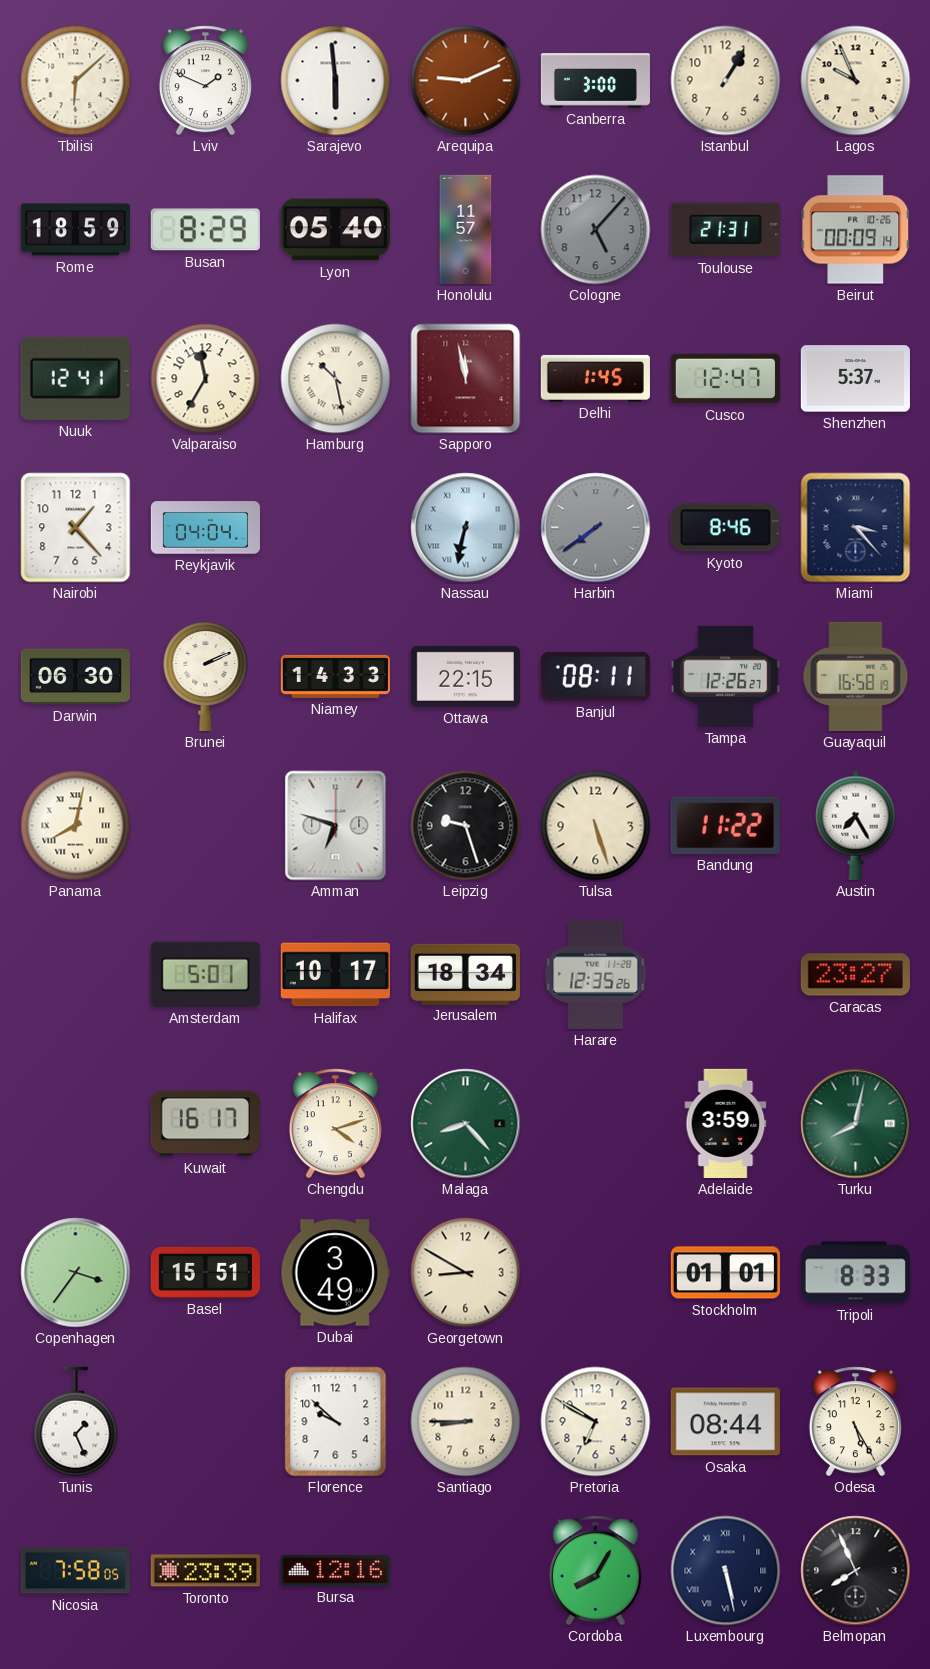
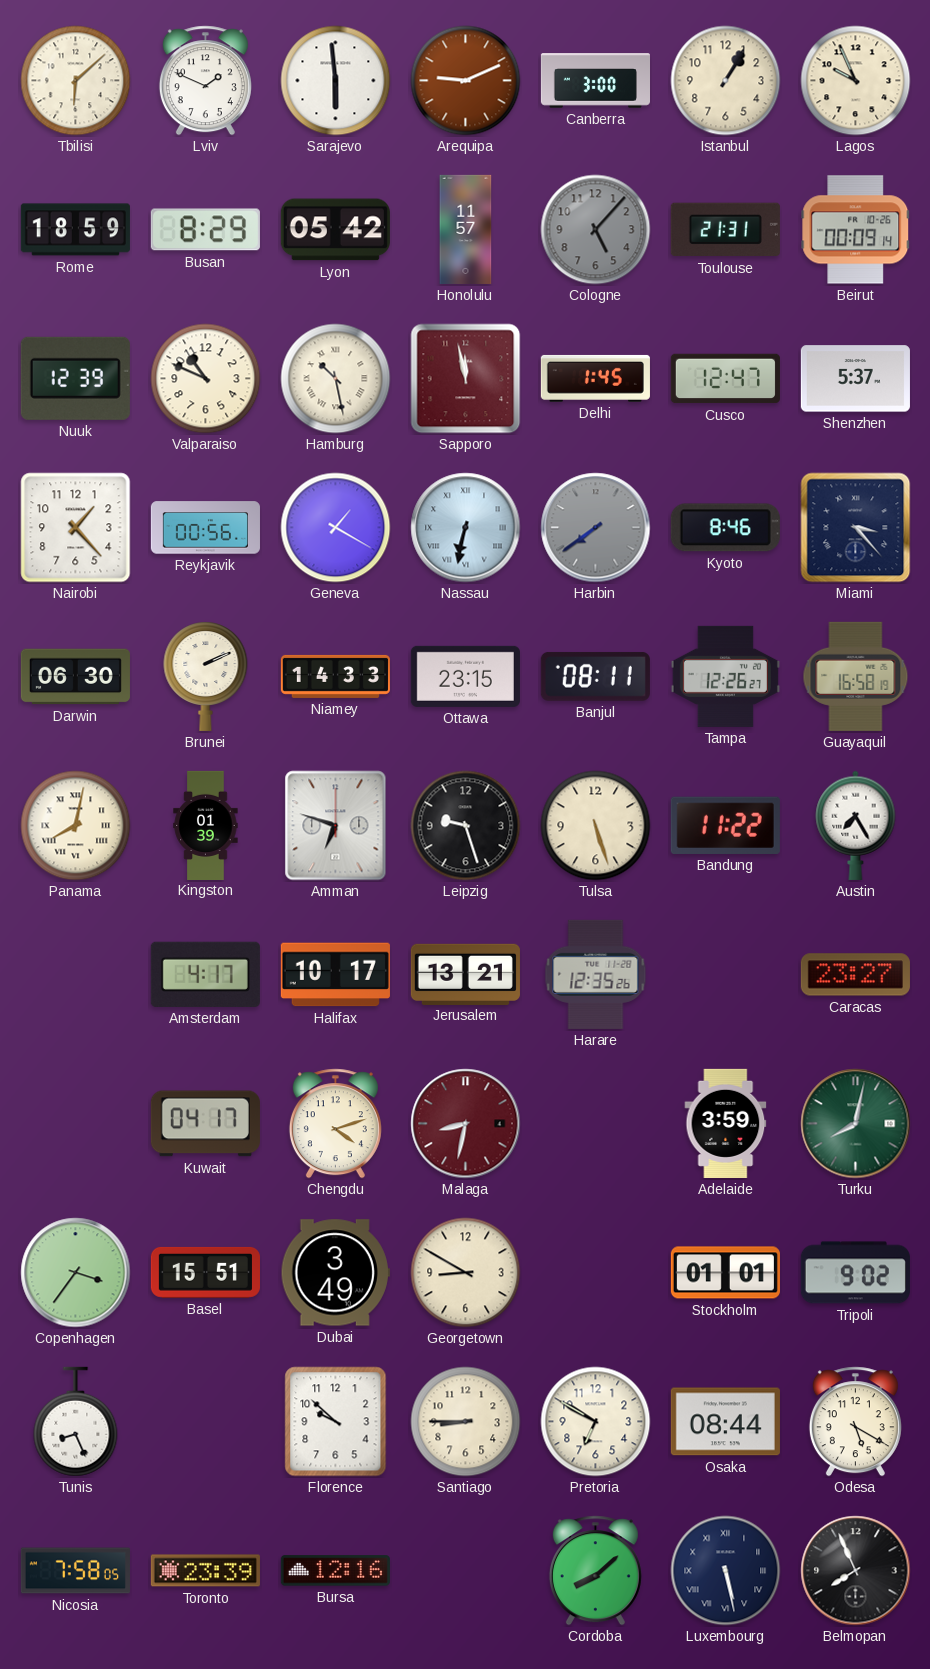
Lyon: 05:40 -> 05:42 (335, 230)
Nuuk: 12:41 -> 12:39 (75, 378)
Valparaiso: 11:35 -> 10:49 (206, 379)
Reykjavik: 04:04 -> 00:56 (205, 528)
Geneva: none -> 1:20 (336, 528)
Ottawa: 22:15 -> 23:15 (465, 676)
Kingston: none -> 01:39 (206, 825)
Amsterdam: 5:01 -> 4:17 (205, 974)
Jerusalem: 18:34 -> 13:21 (465, 974)
Kuwait: 16:17 -> 04:17 (205, 1124)
Malaga: 8:23 -> 8:32 (466, 1124)
Malaga dial: green -> burgundy (466, 1124)
Tripoli: 8:33 -> 9:02 (855, 1273)
Tunis: 1:26 -> 8:26 (76, 1422)
Odesa: 5:25 -> 5:20 (855, 1422)
Cordoba: 8:05 -> 8:08 (595, 1571)
